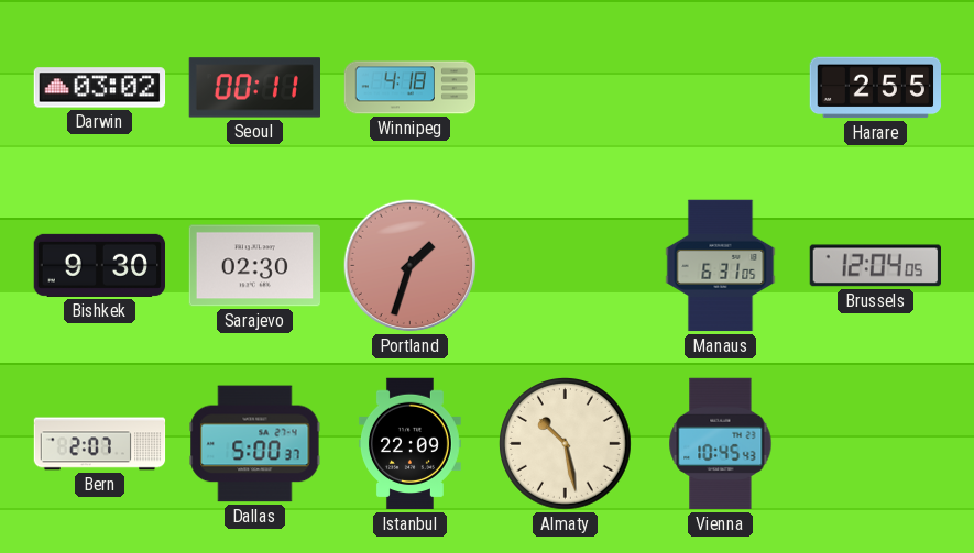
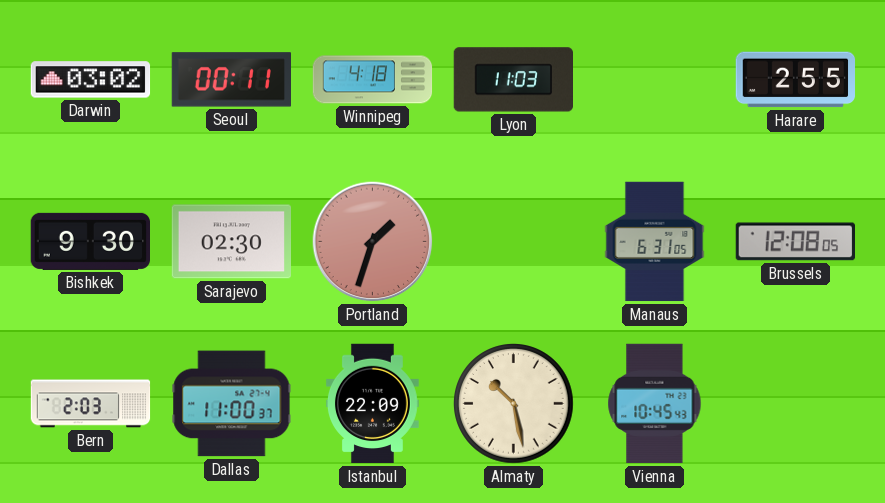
Lyon: none -> 11:03 (513, 80)
Brussels: 12:04 -> 12:08 (795, 242)
Bern: 2:07 -> 2:03 (91, 404)
Dallas: 5:00 -> 11:00 (232, 404)
